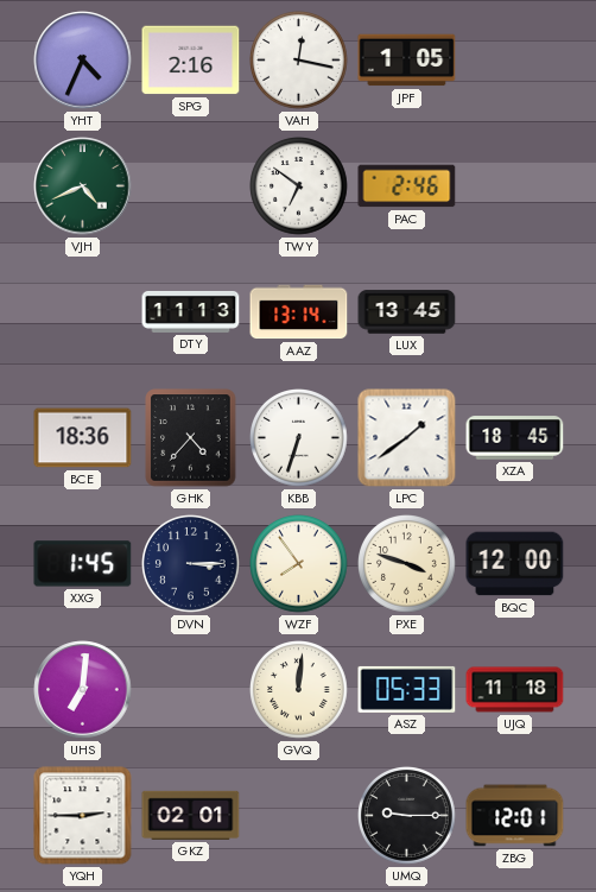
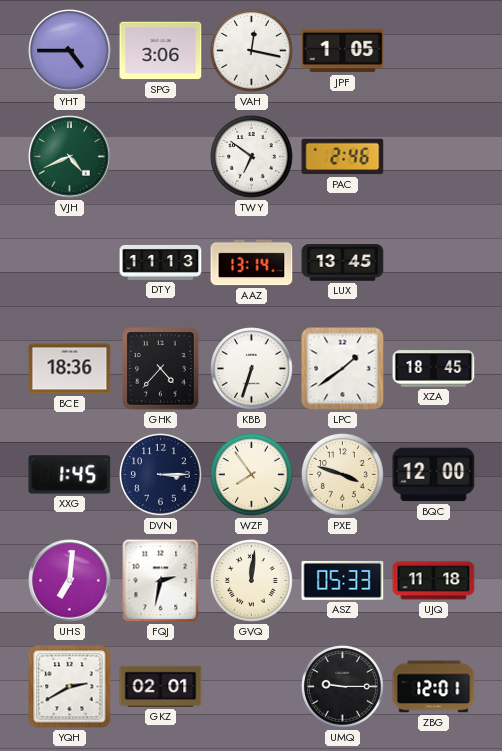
YHT: 4:34 -> 4:45 (70, 51)
SPG: 2:16 -> 3:06 (161, 51)
FQJ: none -> 2:32 (161, 581)
YQH: 2:45 -> 2:40 (70, 687)
